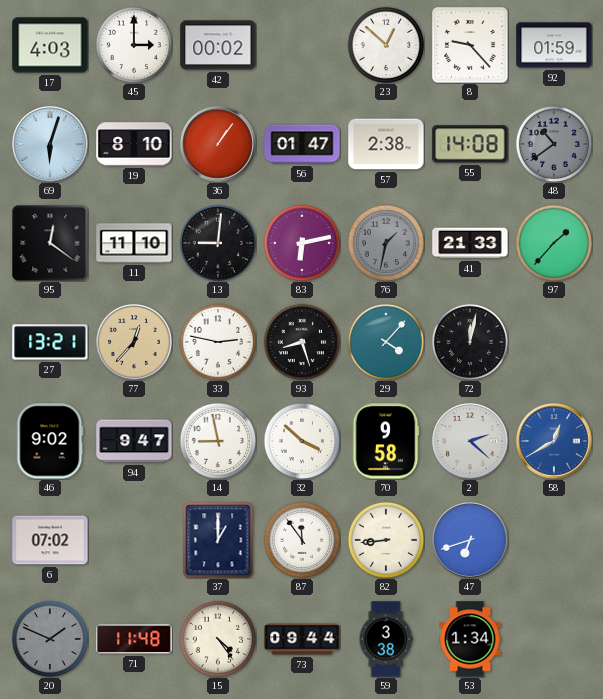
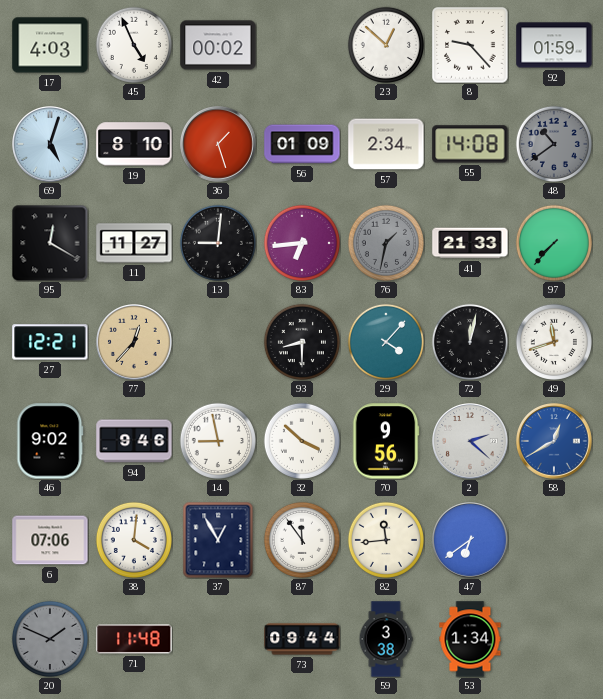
45: 3:00 -> 4:56 (134, 45)
69: 6:03 -> 5:03 (51, 145)
36: 1:06 -> 1:27 (219, 145)
56: 01:47 -> 01:09 (302, 144)
57: 2:38 -> 2:34 (386, 144)
95: 12:21 -> 12:20 (50, 243)
11: 11:10 -> 11:27 (134, 243)
83: 6:13 -> 6:44 (302, 243)
97: 1:37 -> 7:37 (554, 243)
27: 13:21 -> 12:21 (50, 342)
33: 2:47 -> none (218, 342)
93: 8:27 -> 8:30 (302, 342)
49: none -> 11:42 (554, 342)
94: 9:47 -> 9:46 (134, 441)
70: 9:58 -> 9:56 (386, 441)
6: 07:02 -> 07:06 (50, 540)
38: none -> 4:01 (134, 540)
37: 1:00 -> 12:55 (218, 540)
82: 8:44 -> 11:44 (386, 540)
47: 6:42 -> 6:39 (471, 541)
15: 4:24 -> none (218, 639)
